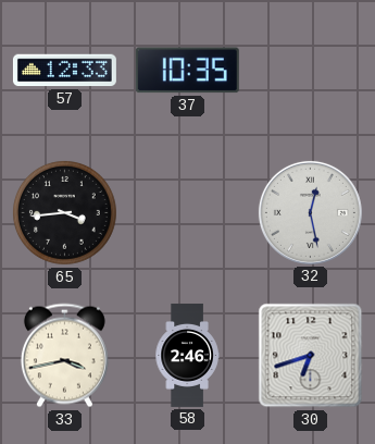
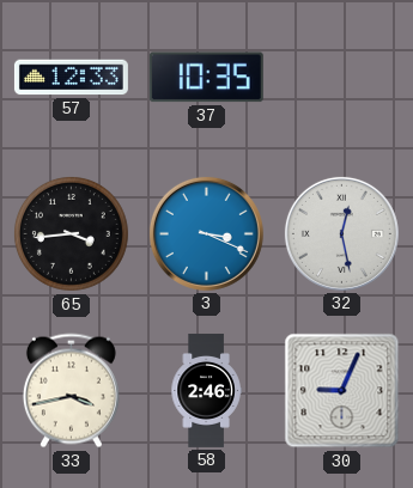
3: none -> 3:19 (206, 233)
30: 6:42 -> 9:04 (342, 391)
